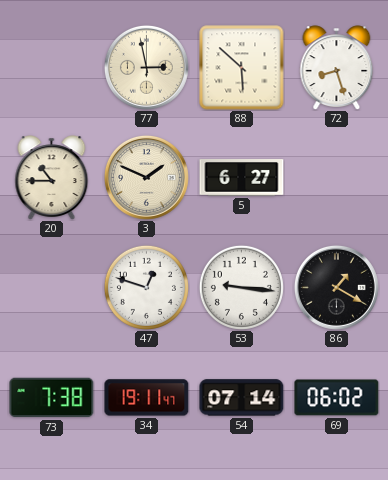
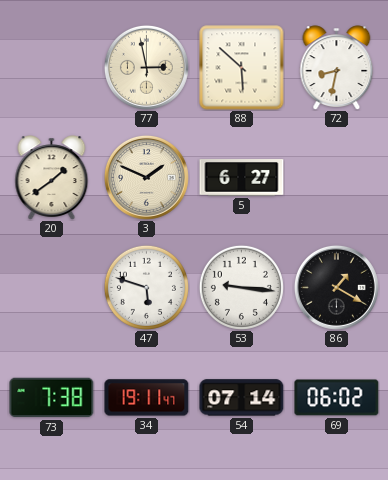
72: 8:27 -> 8:32 (337, 68)
20: 10:45 -> 1:39 (52, 178)
47: 12:48 -> 5:48 (146, 287)
